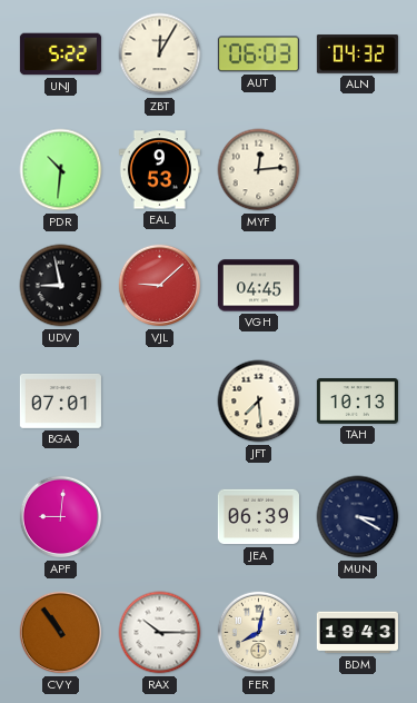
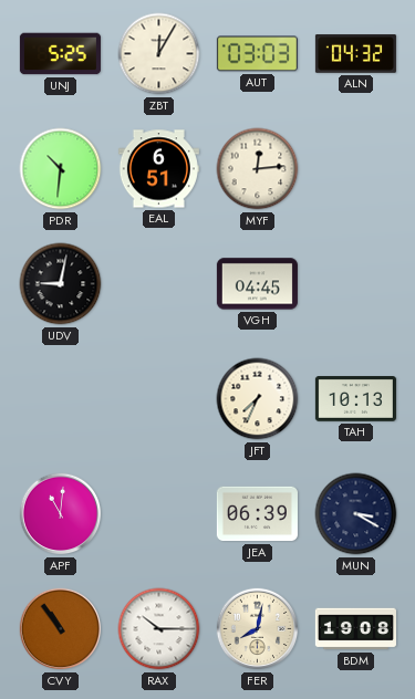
UNJ: 5:22 -> 5:25 (60, 54)
AUT: 06:03 -> 03:03 (257, 54)
EAL: 9:53 -> 6:51 (158, 169)
UDV: 8:58 -> 9:02 (61, 284)
VJL: 9:08 -> none (160, 286)
BGA: 07:01 -> none (60, 400)
JFT: 7:29 -> 7:34 (258, 399)
APF: 9:01 -> 11:01 (61, 514)
BDM: 19:43 -> 19:08 (355, 629)
